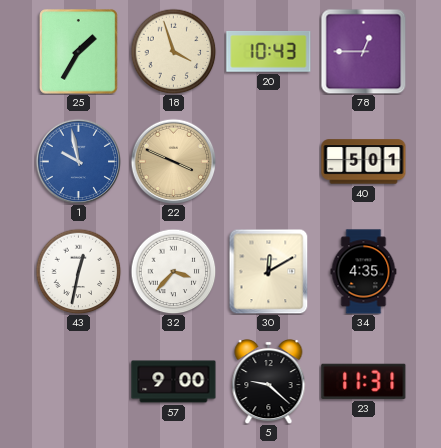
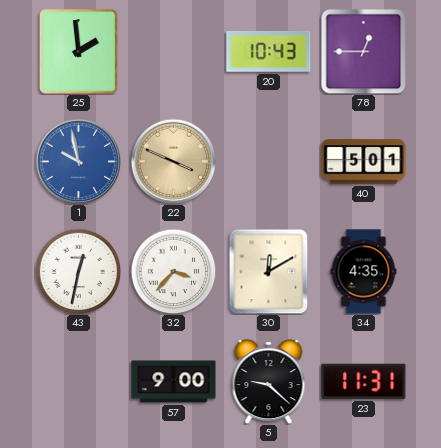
25: 1:35 -> 1:59 (79, 52)
18: 3:57 -> none (173, 51)
